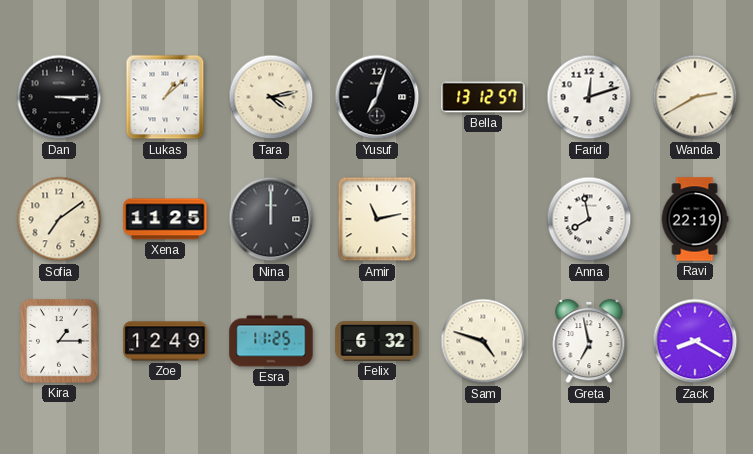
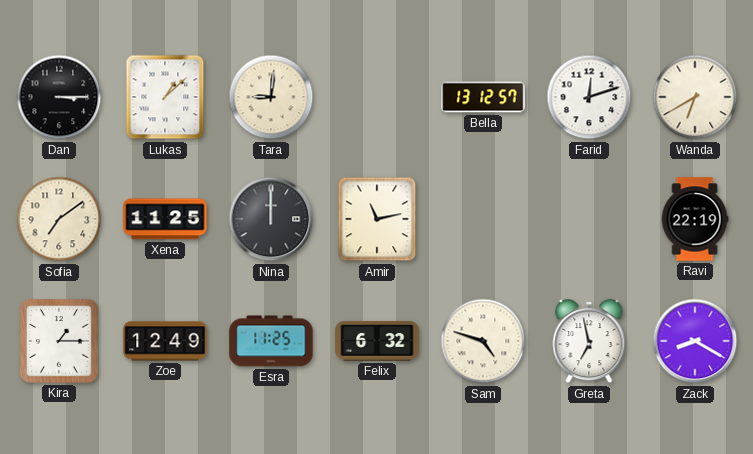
Tara: 4:13 -> 9:01 (271, 97)
Yusuf: 7:03 -> none (377, 97)
Wanda: 2:40 -> 6:40 (695, 97)
Anna: 7:58 -> none (589, 219)
